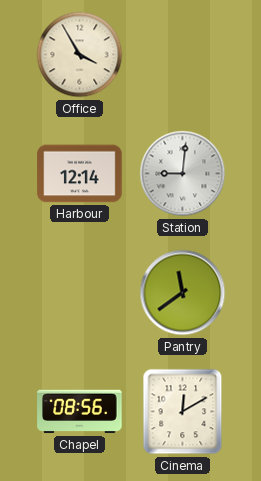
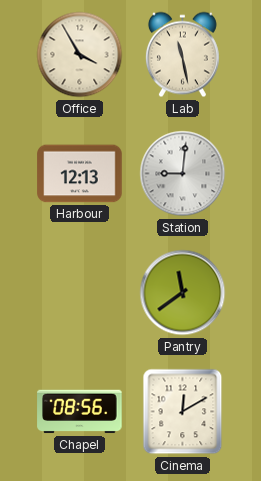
Lab: none -> 11:28 (182, 55)
Harbour: 12:14 -> 12:13 (80, 174)
